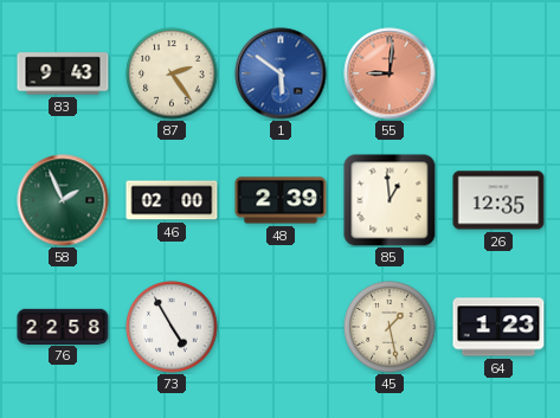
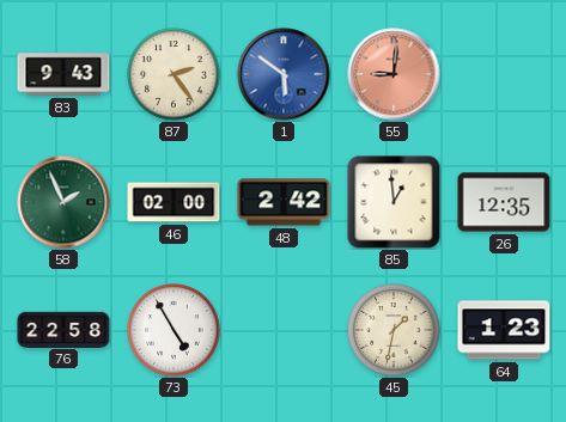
48: 2:39 -> 2:42 (284, 202)
45: 1:28 -> 1:32 (394, 330)
